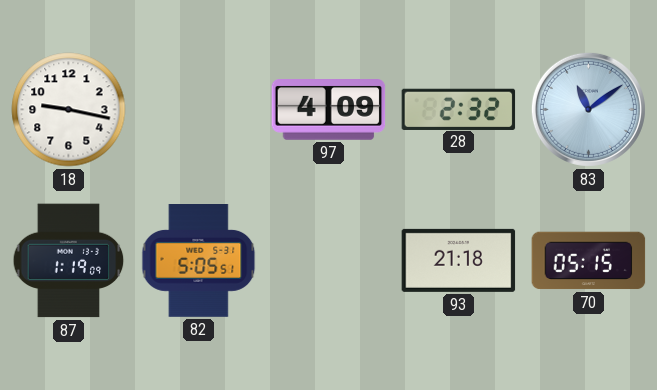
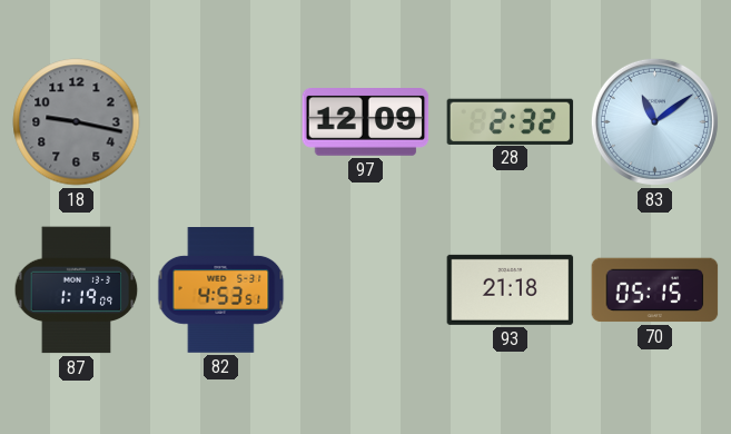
18 dial: white -> grey (77, 122)
97: 4:09 -> 12:09 (366, 122)
82: 5:05 -> 4:53 (221, 290)
